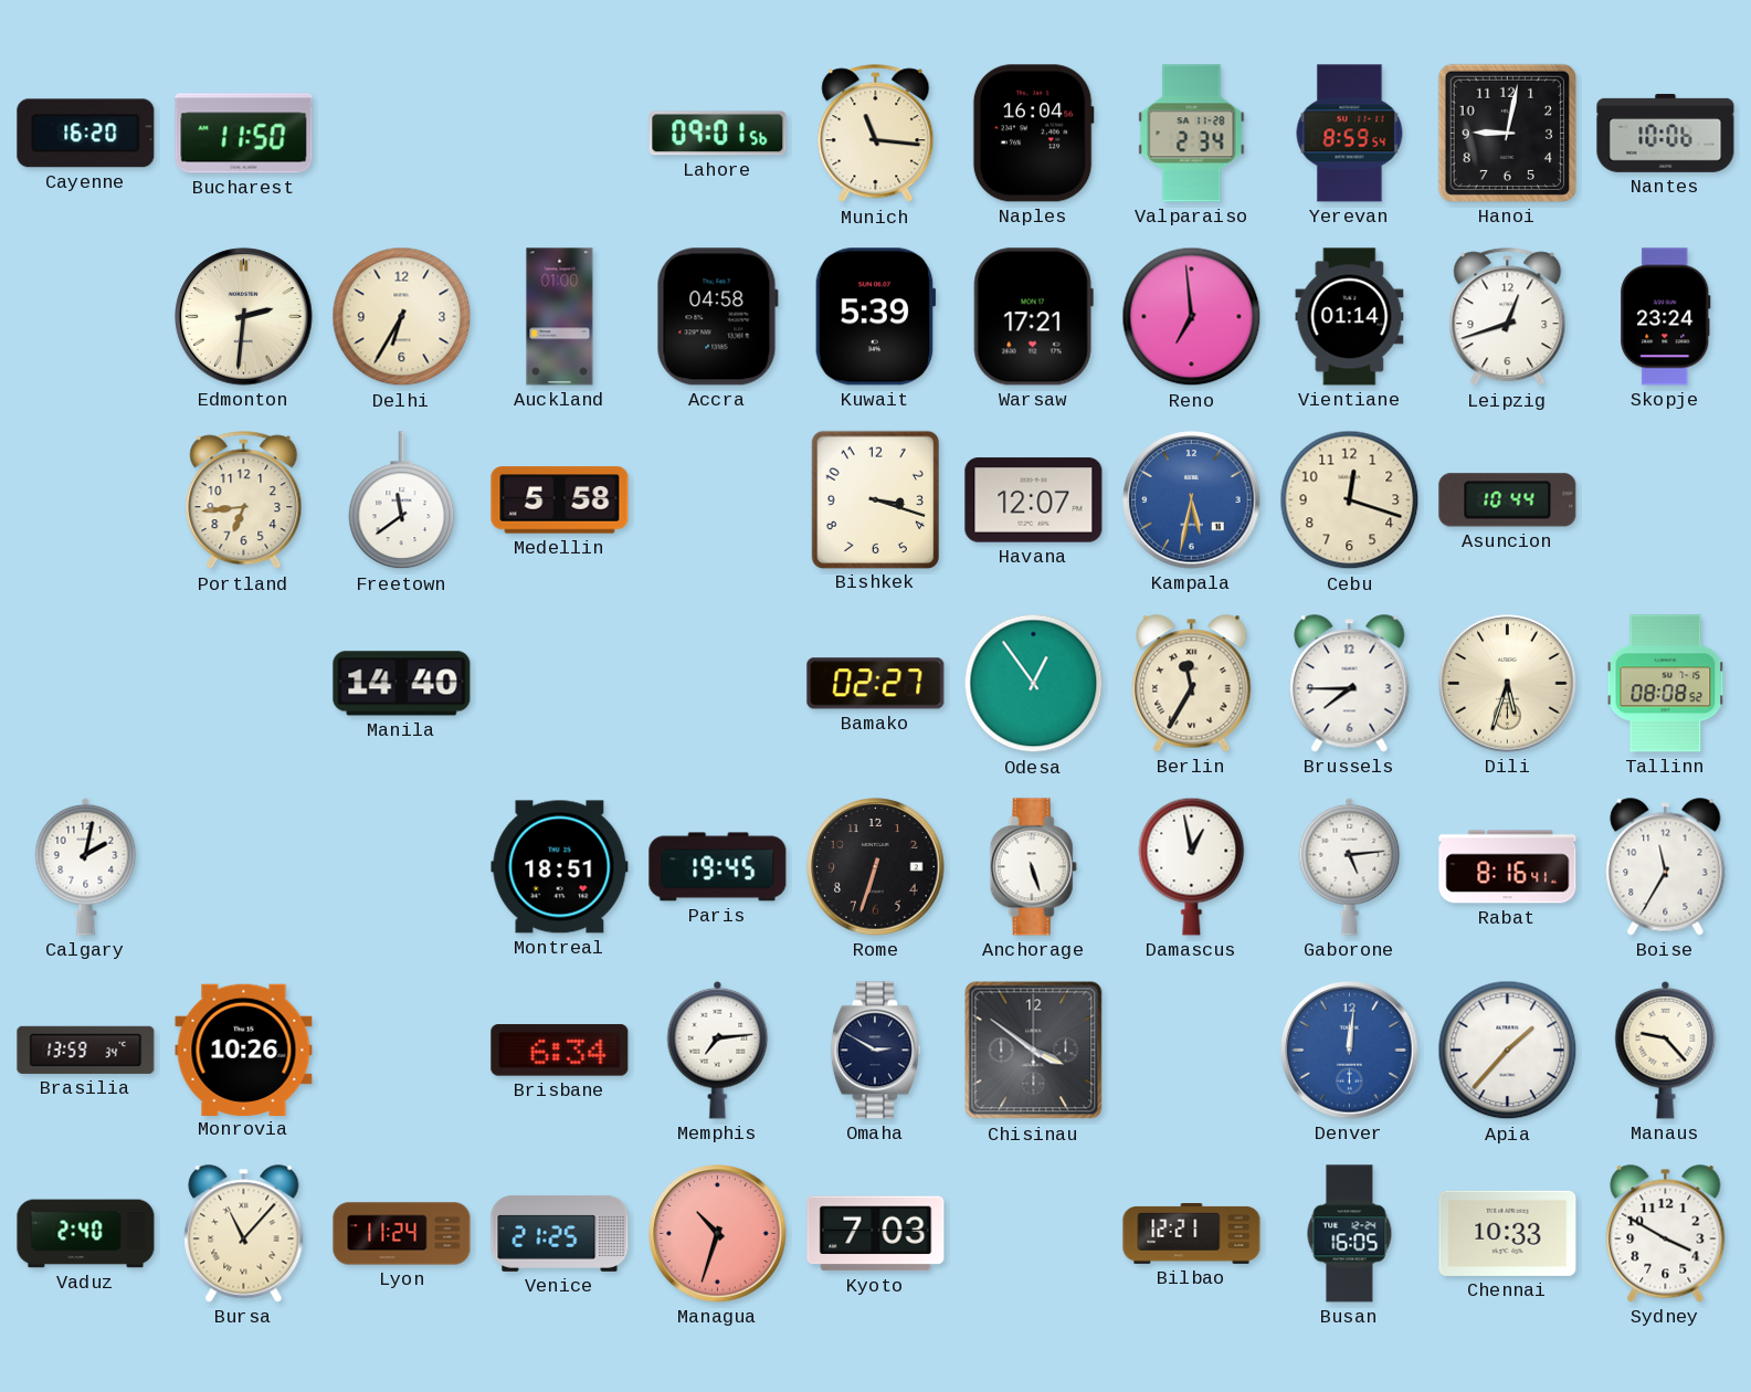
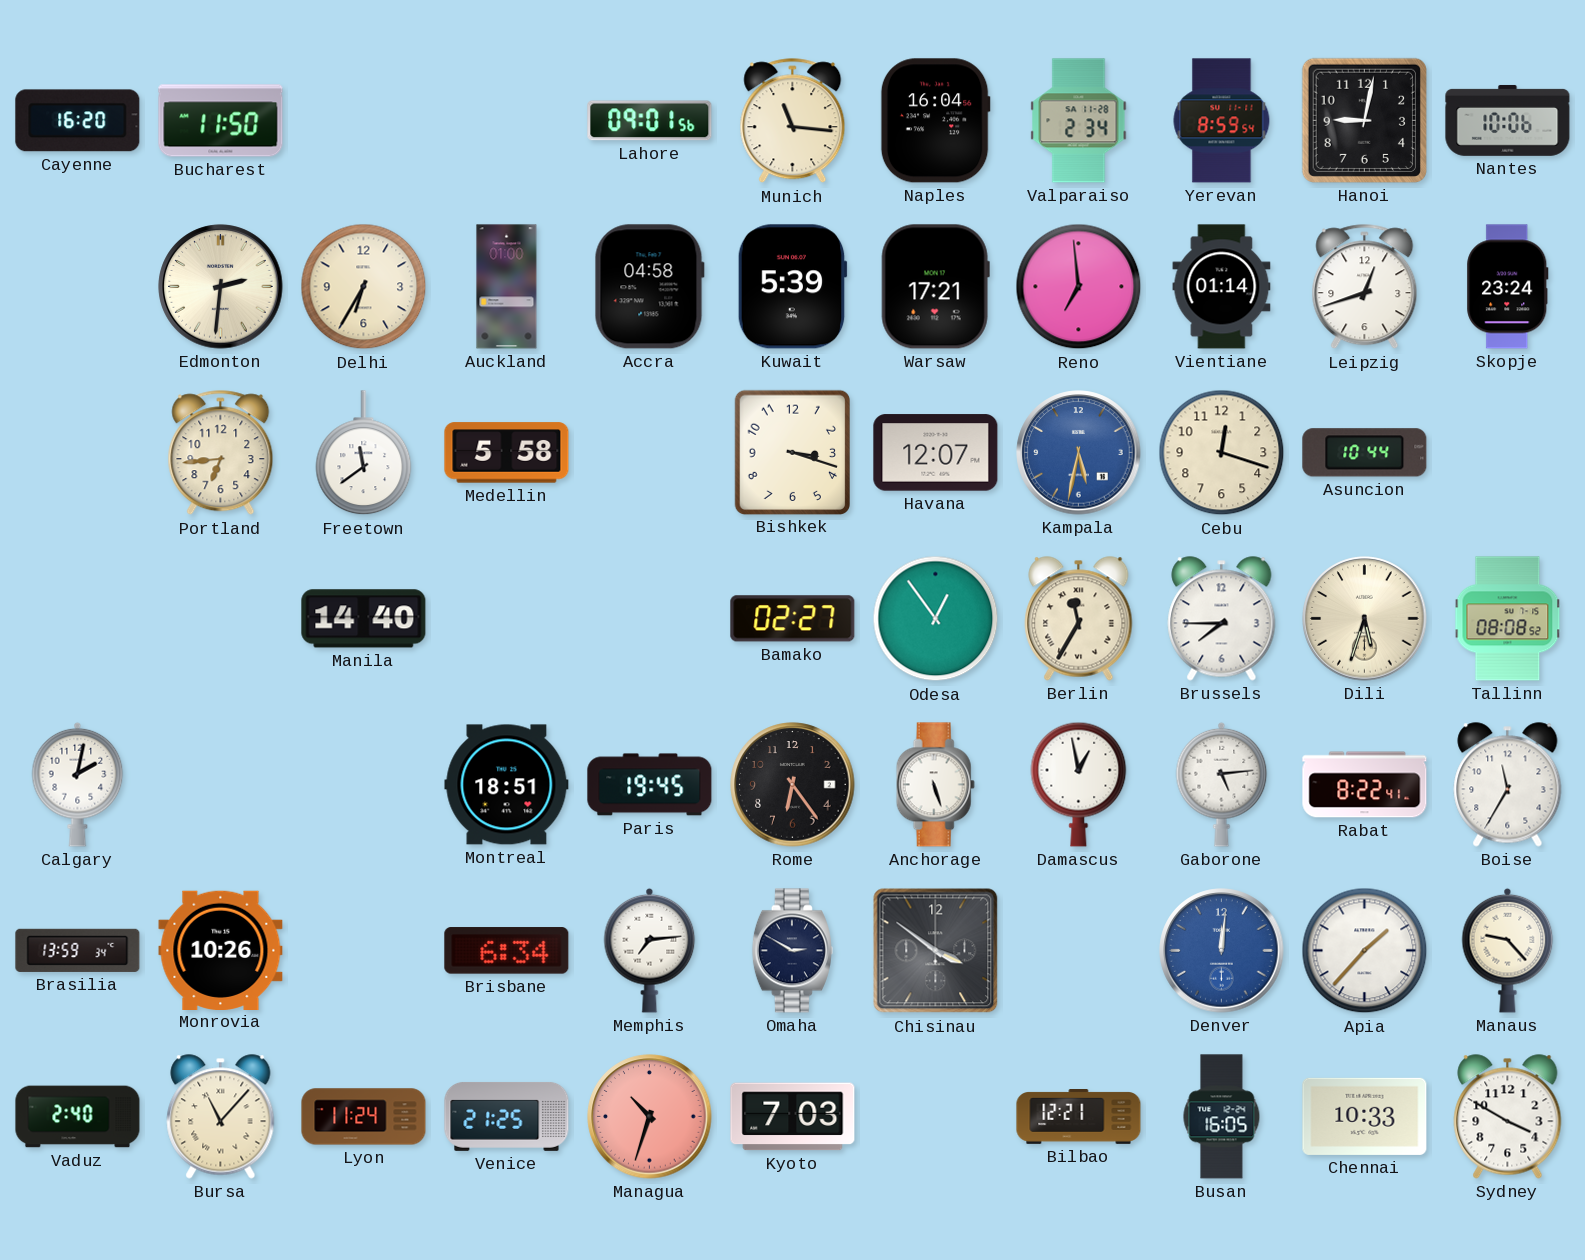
Rome: 6:33 -> 6:24 (793, 785)
Rabat: 8:16 -> 8:22 (1365, 785)
